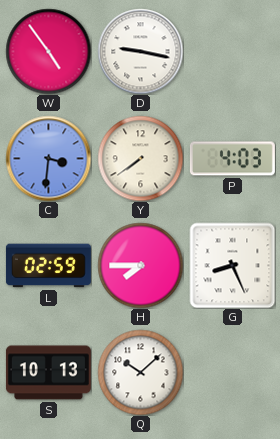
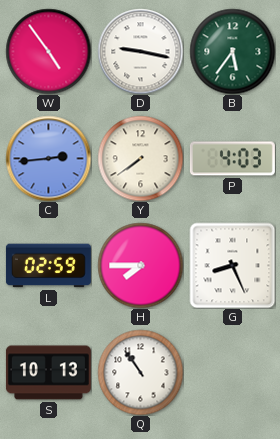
B: none -> 5:36 (232, 51)
C: 3:31 -> 2:44 (48, 158)
Q: 10:08 -> 10:54 (140, 372)
